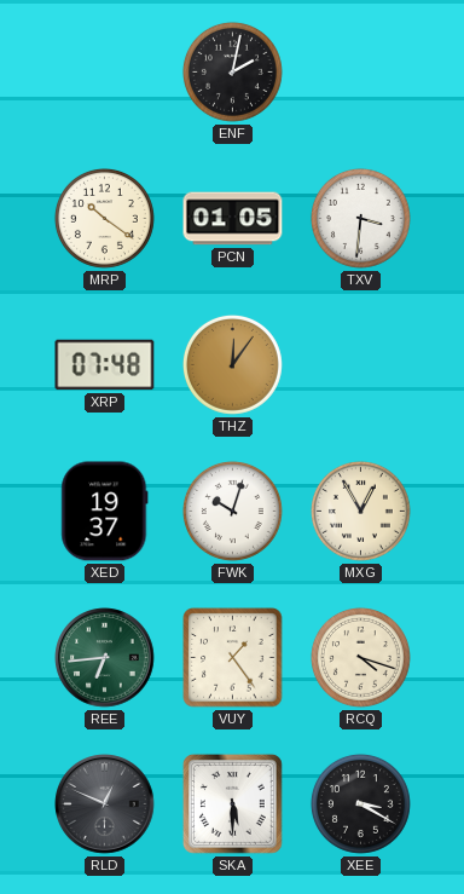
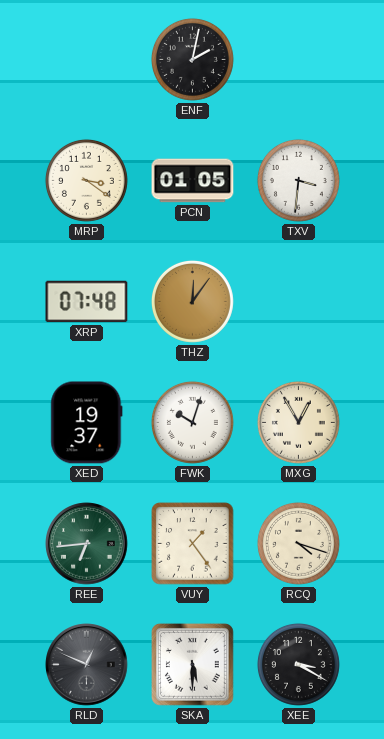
MRP: 10:21 -> 3:21 (86, 180)
